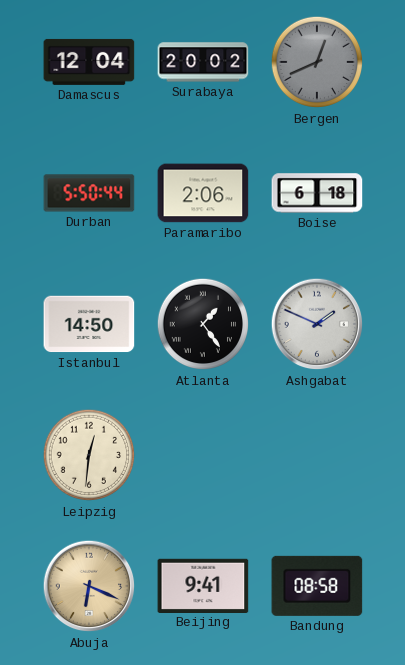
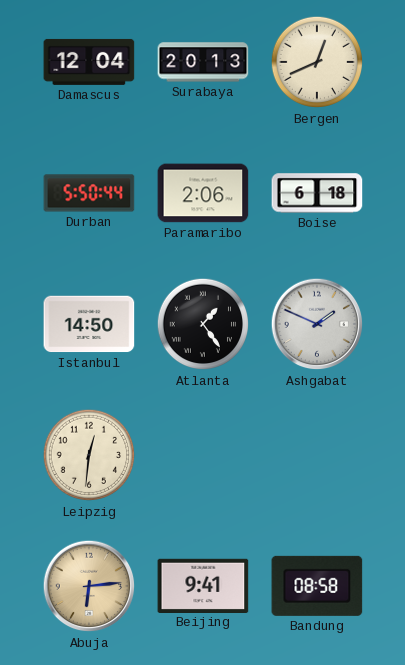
Surabaya: 20:02 -> 20:13 (203, 62)
Bergen dial: grey -> cream (317, 62)
Abuja: 6:19 -> 6:14 (89, 586)
